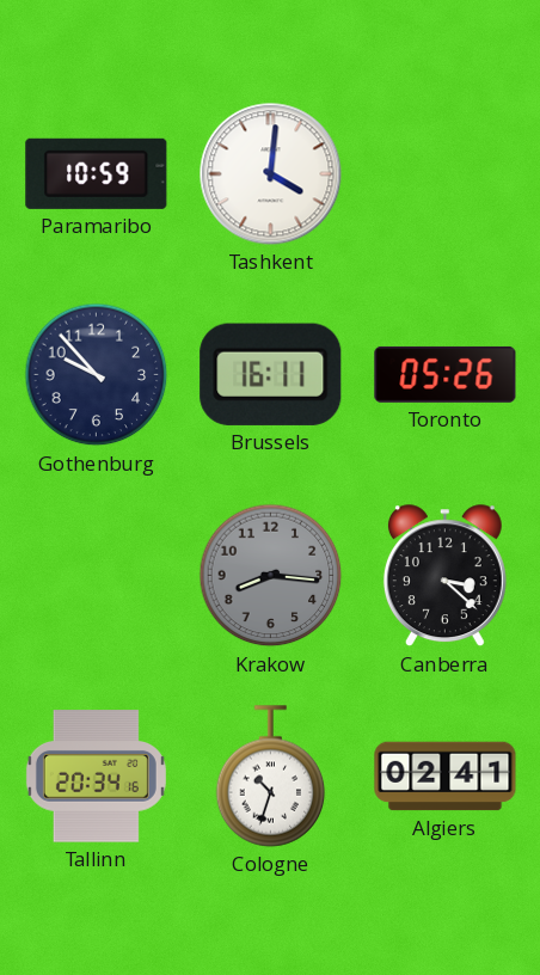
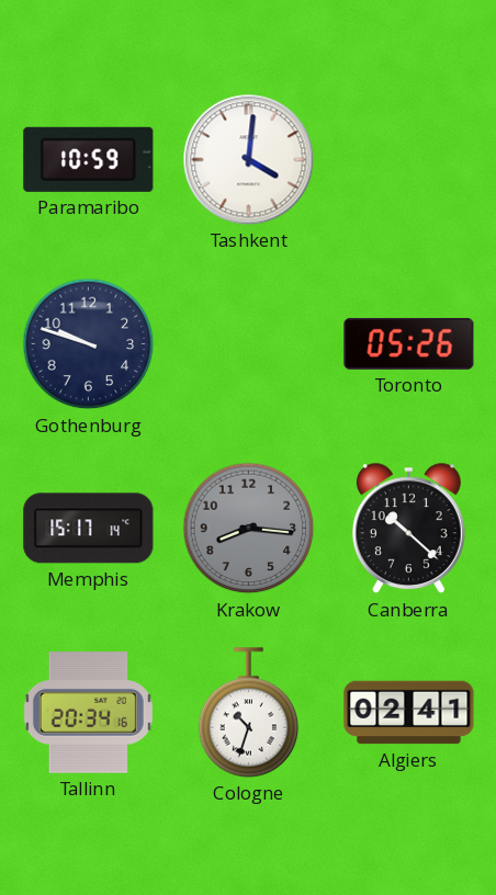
Gothenburg: 9:53 -> 9:48 (89, 344)
Brussels: 16:11 -> none (271, 374)
Memphis: none -> 15:17 (89, 529)
Canberra: 3:22 -> 10:22 (408, 529)
